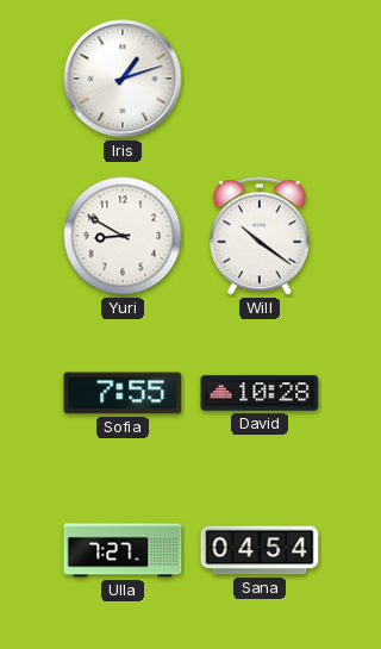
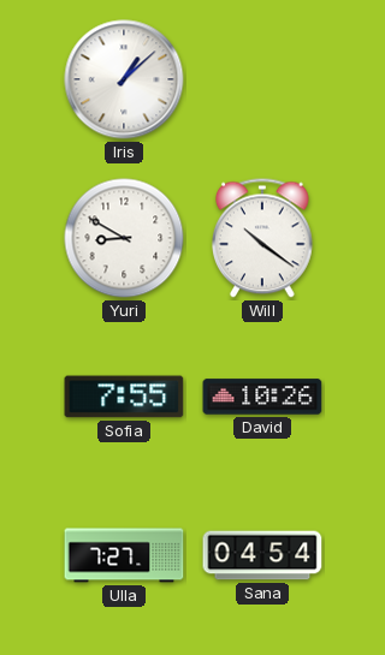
Iris: 1:12 -> 1:08 (124, 79)
David: 10:28 -> 10:26 (262, 397)
